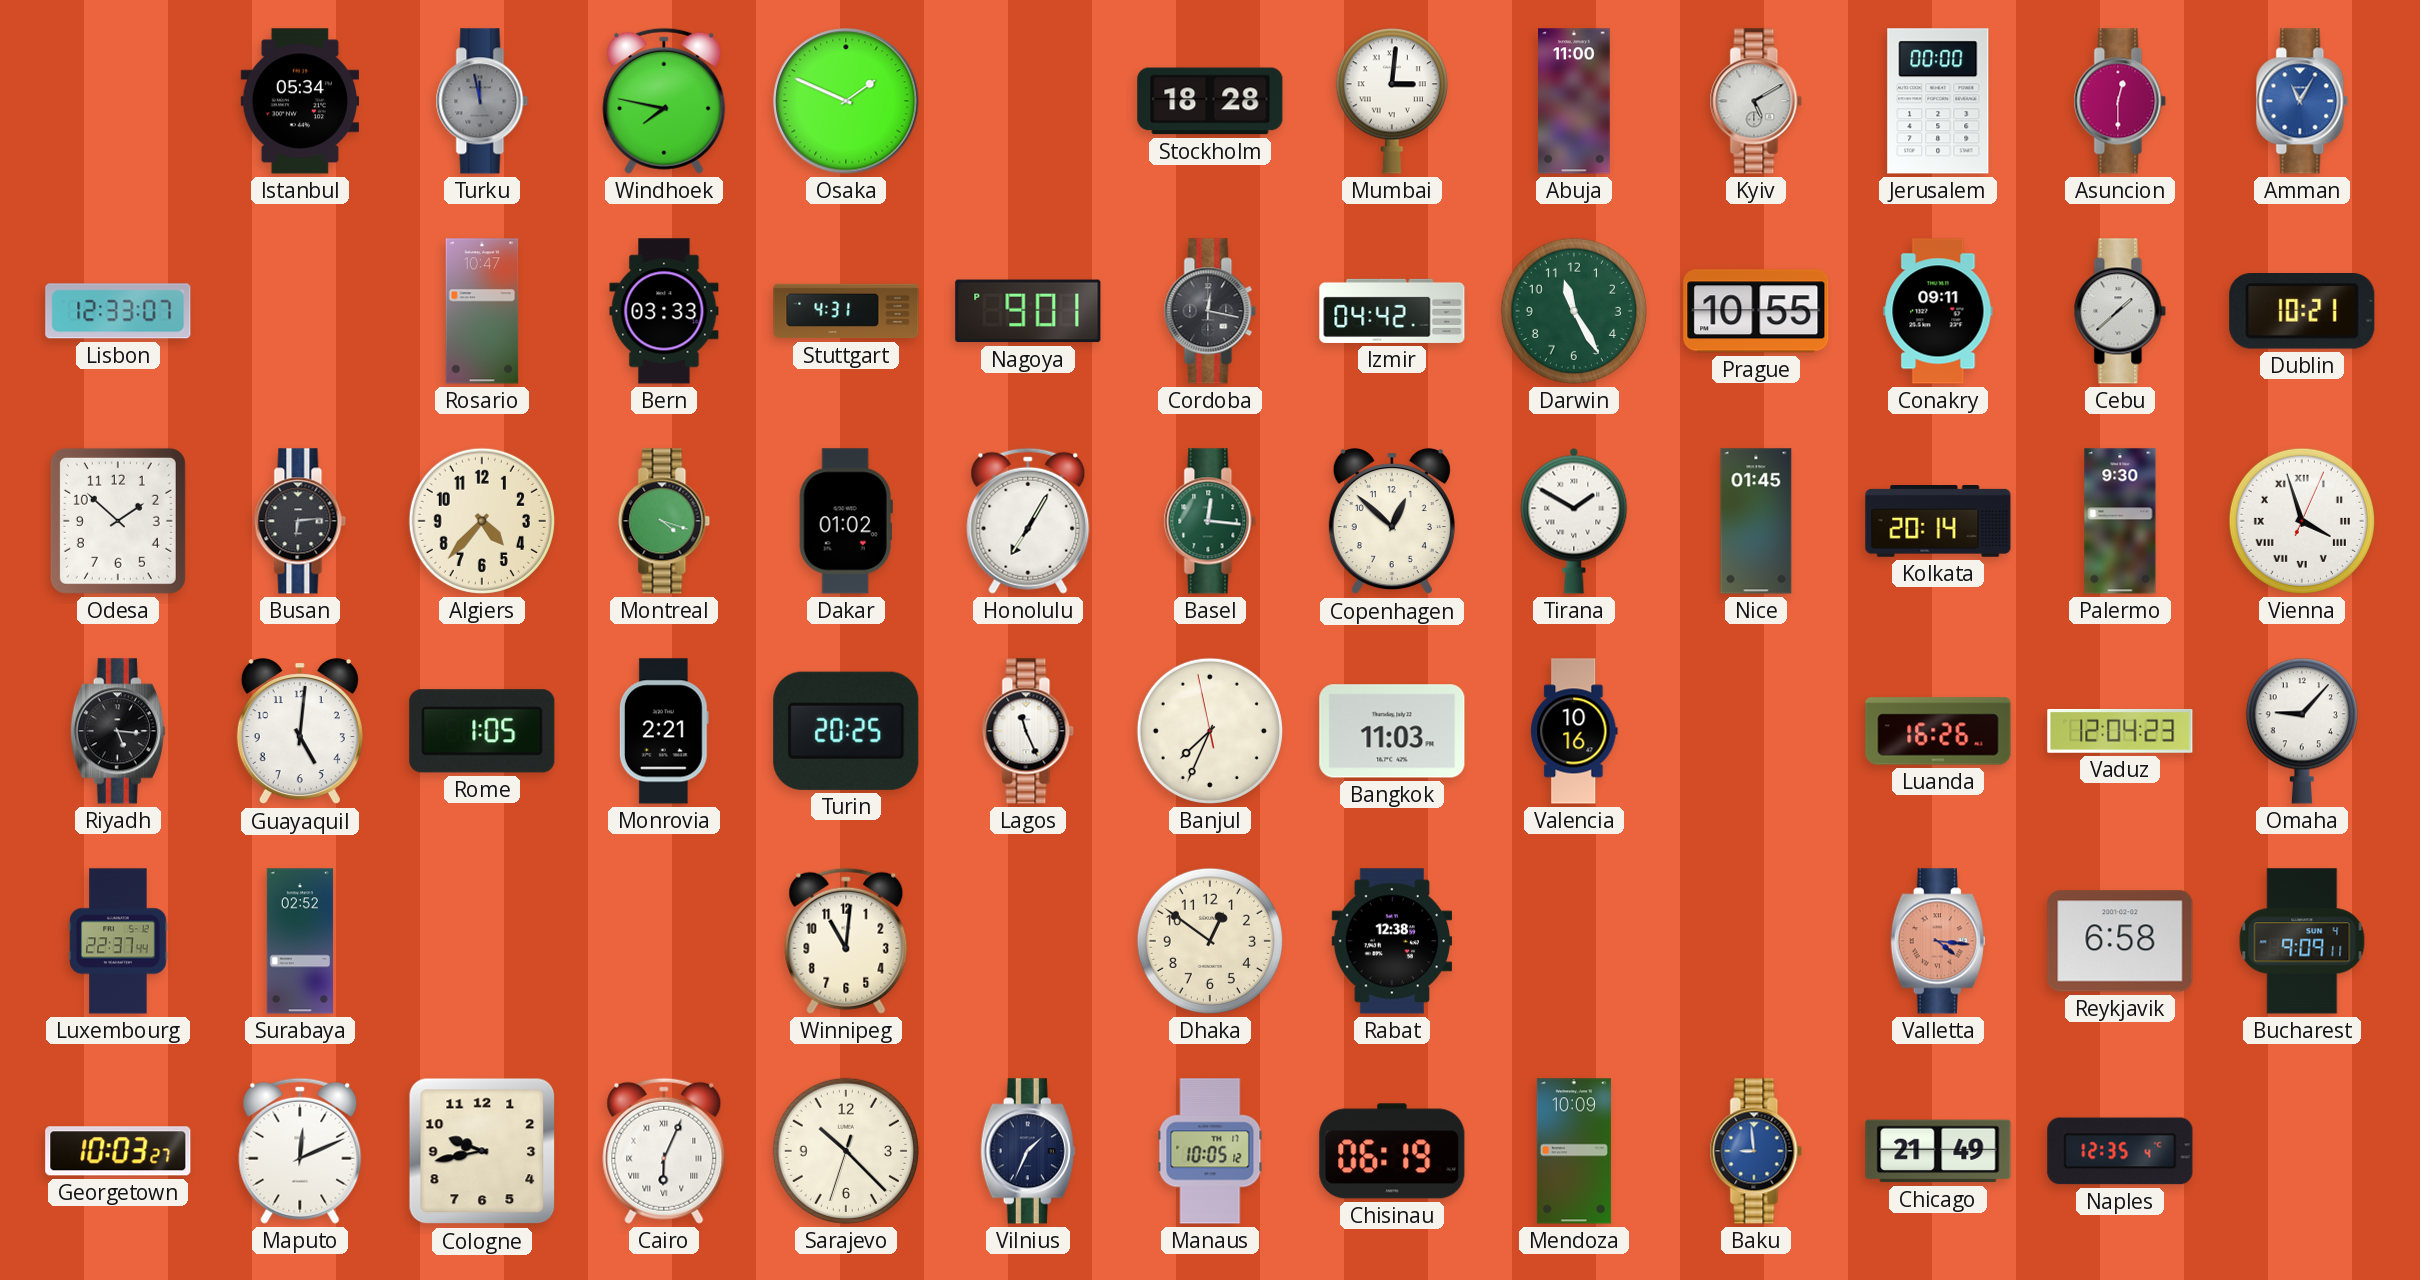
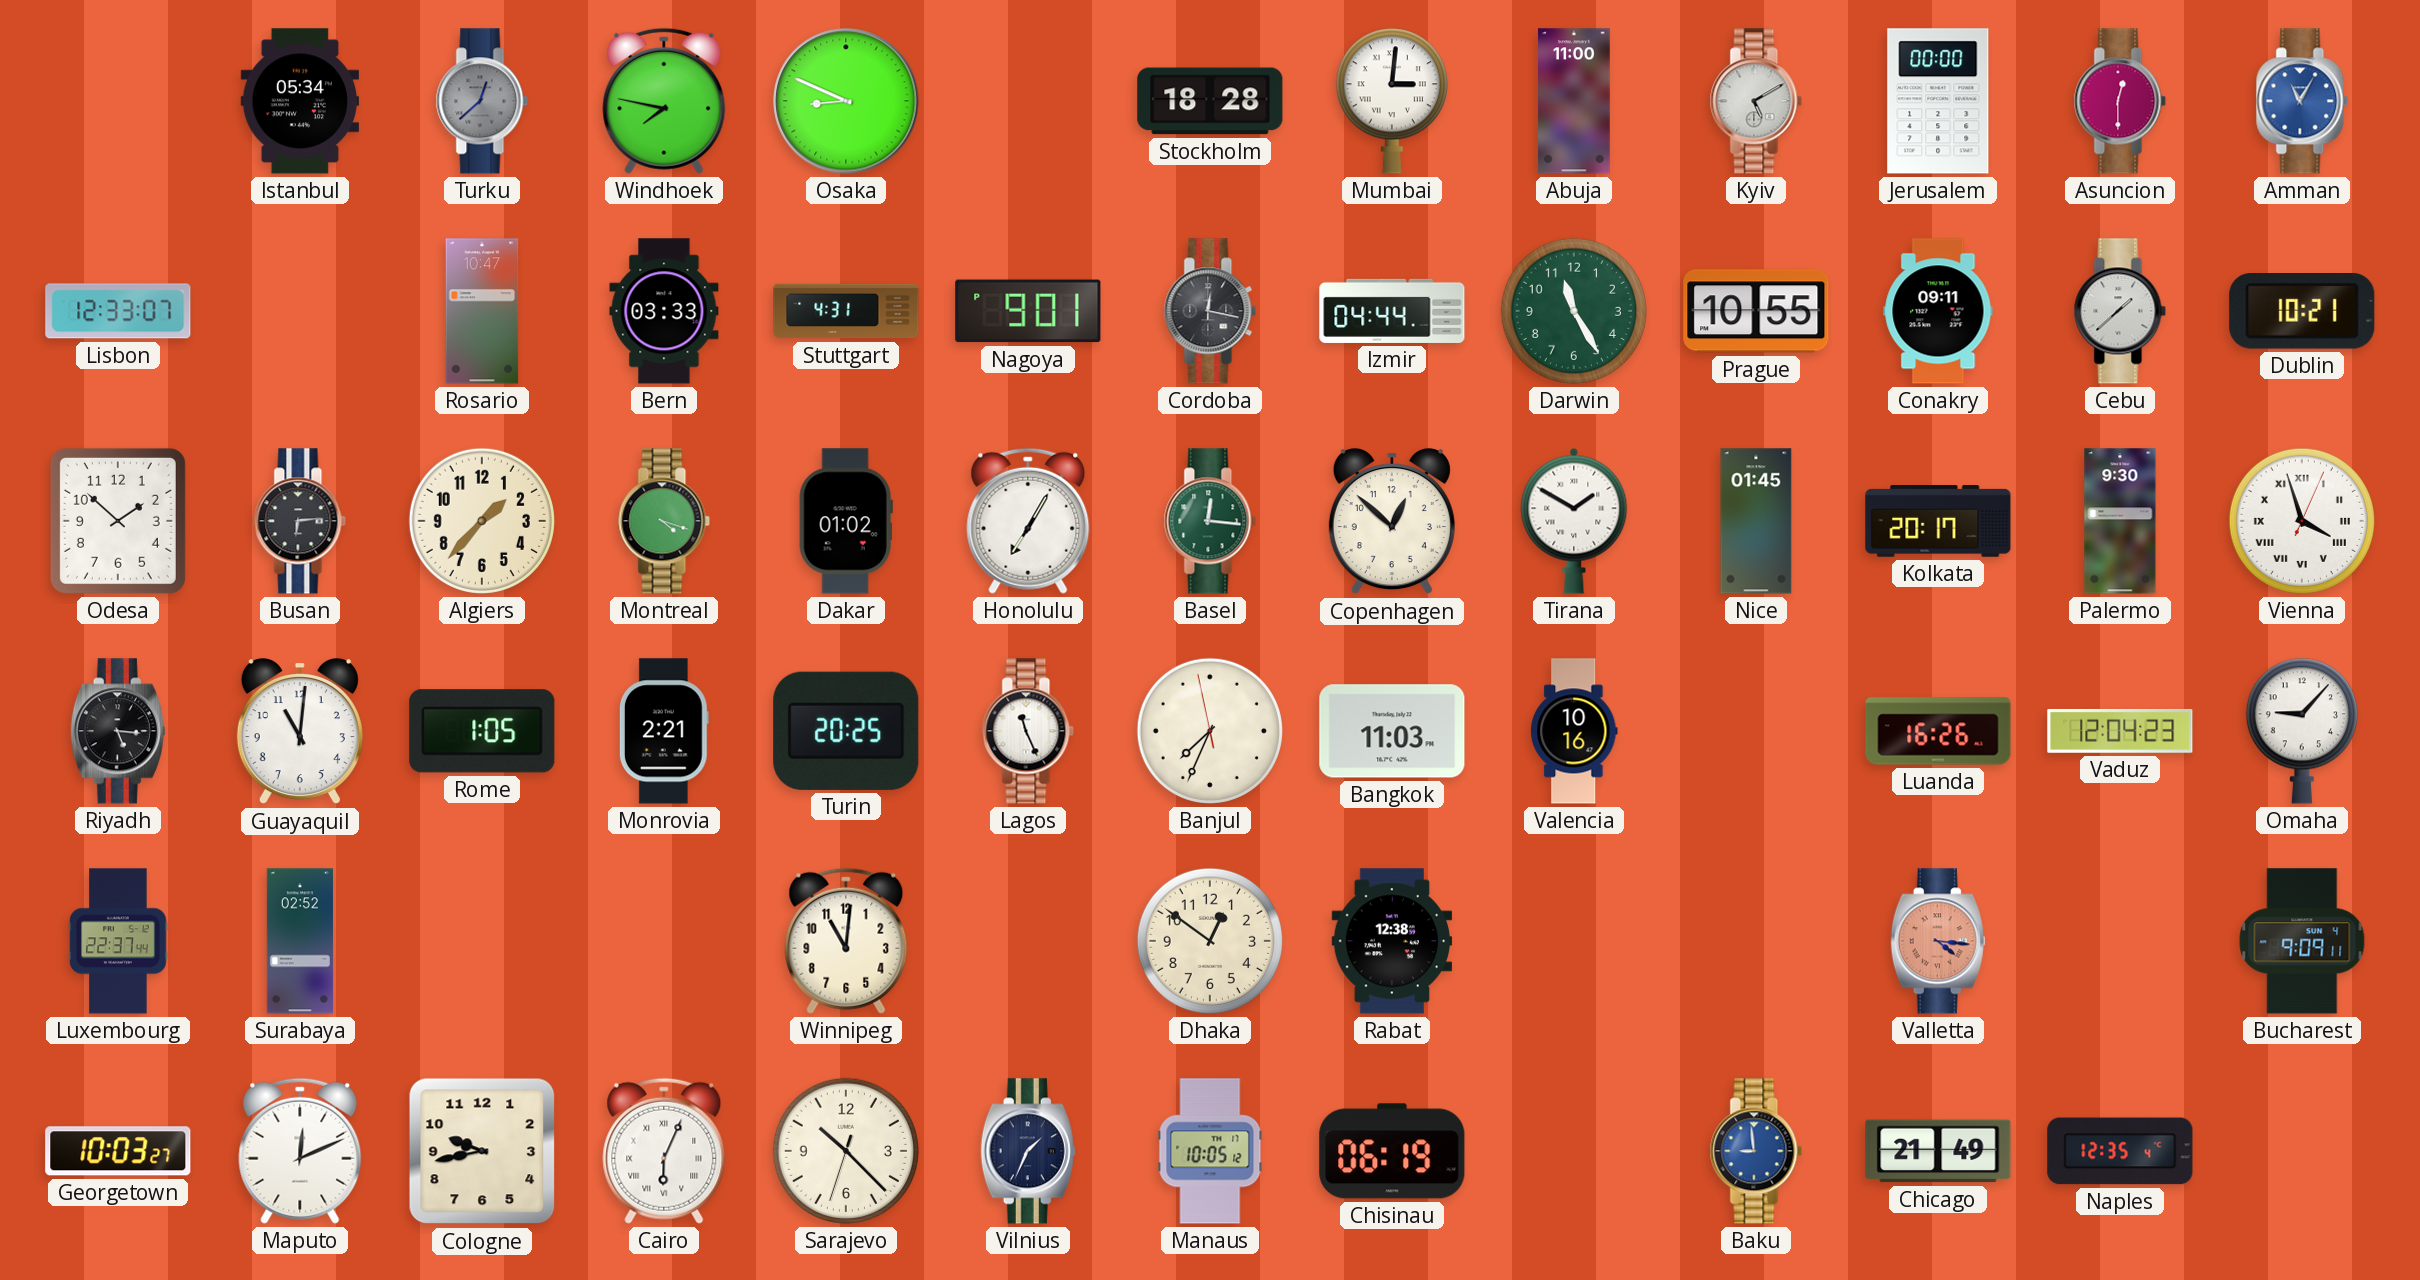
Turku: 11:58 -> 12:38 (482, 101)
Osaka: 1:49 -> 8:49 (846, 101)
Izmir: 04:42 -> 04:44 (1392, 311)
Algiers: 4:37 -> 1:37 (482, 521)
Kolkata: 20:14 -> 20:17 (1938, 522)
Guayaquil: 5:01 -> 11:01 (300, 732)
Reykjavik: 6:58 -> none (2120, 941)
Mendoza: 10:09 -> none (1574, 1151)
